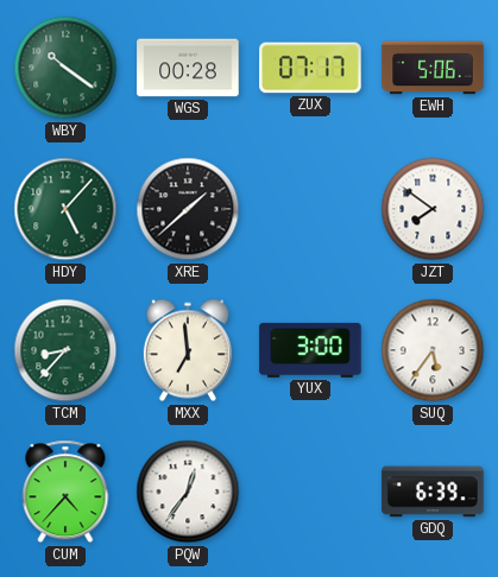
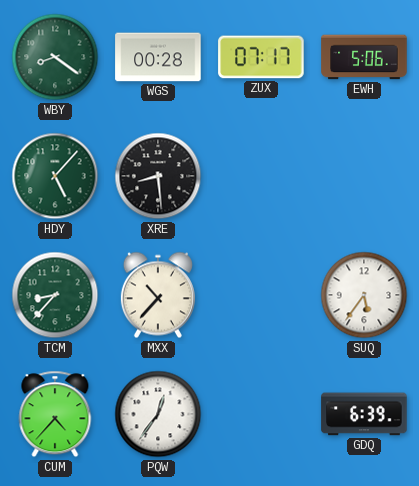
WBY: 10:21 -> 8:21 (55, 57)
XRE: 1:38 -> 8:29 (158, 176)
JZT: 7:51 -> none (433, 209)
MXX: 6:59 -> 10:37 (158, 295)
YUX: 3:00 -> none (310, 350)
